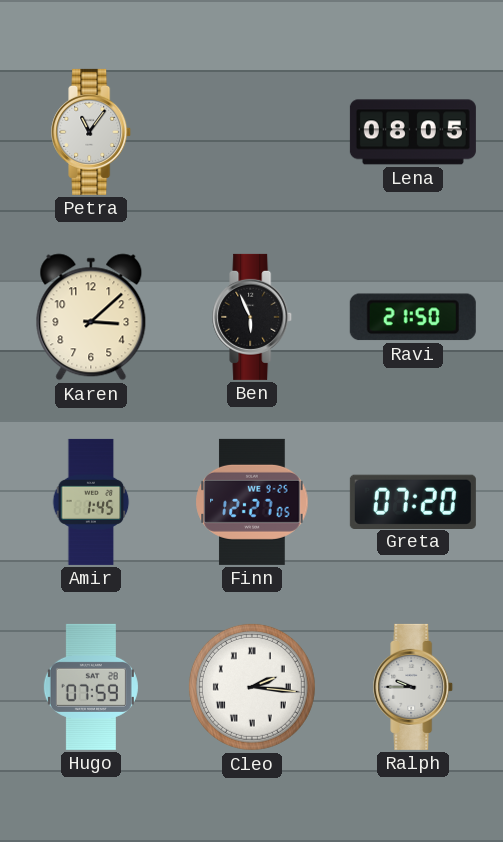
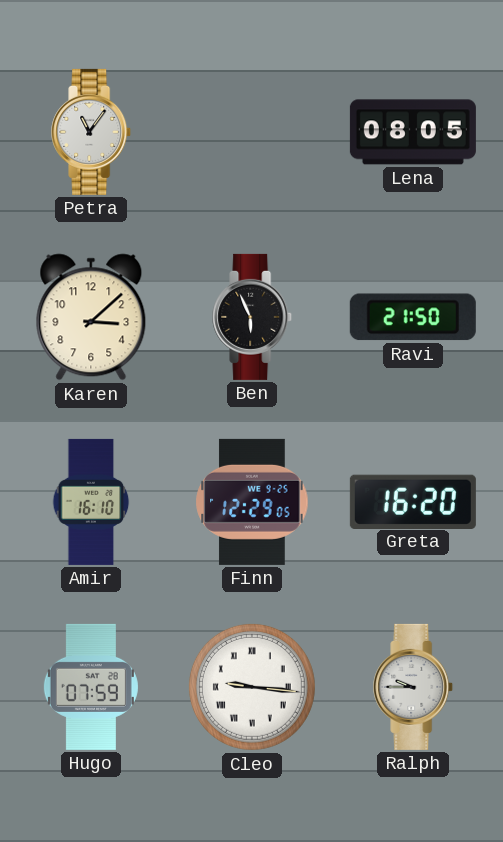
Amir: 1:45 -> 16:10 (91, 502)
Finn: 12:27 -> 12:29 (252, 502)
Greta: 07:20 -> 16:20 (413, 501)
Cleo: 2:16 -> 9:16 (252, 687)
